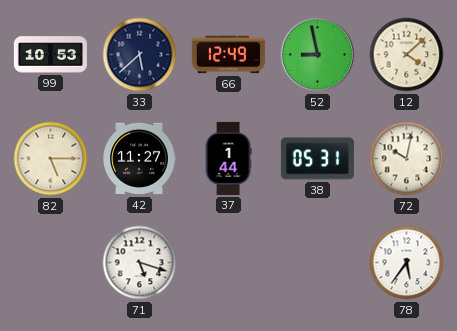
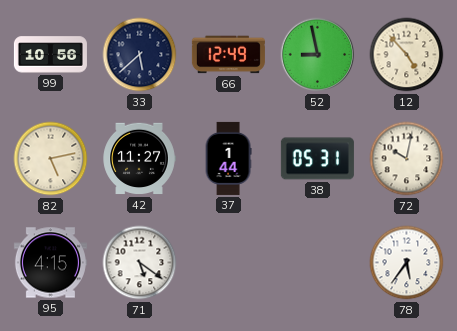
99: 10:53 -> 10:56 (50, 55)
12: 4:08 -> 4:53 (407, 55)
82: 5:15 -> 5:13 (51, 159)
95: none -> 4:15 (50, 263)
71: 5:18 -> 5:21 (140, 263)
